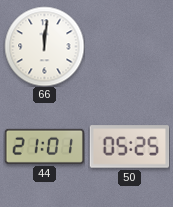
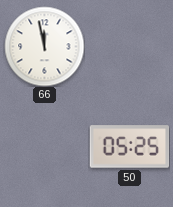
66: 12:01 -> 11:58 (44, 46)
44: 21:01 -> none (44, 146)
